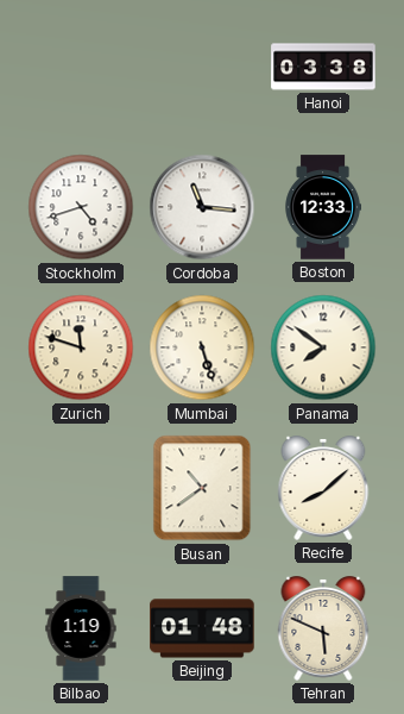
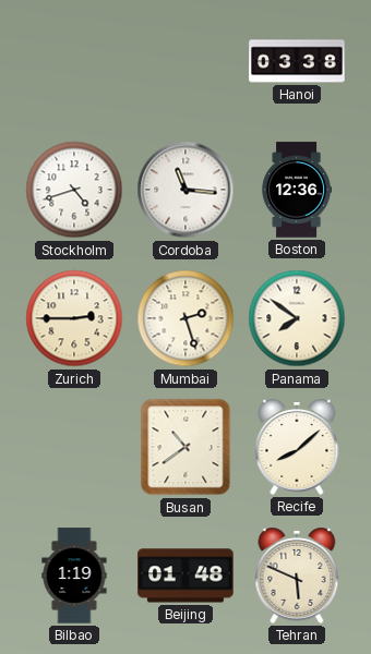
Boston: 12:33 -> 12:36 (296, 190)
Zurich: 11:48 -> 2:45 (74, 318)
Mumbai: 5:27 -> 2:27 (185, 318)
